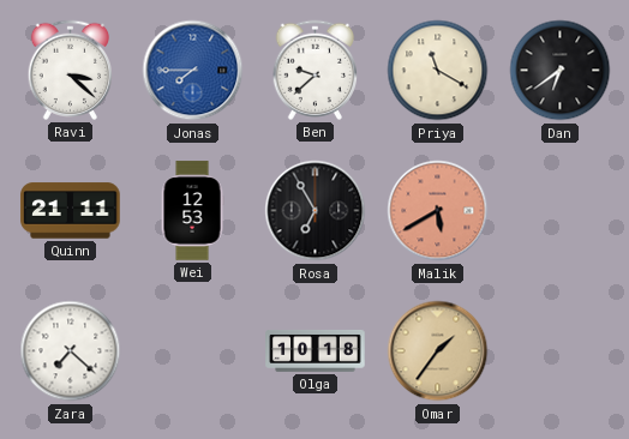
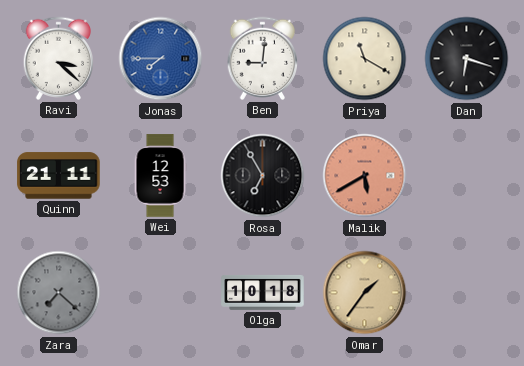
Ben: 9:38 -> 9:01 (262, 58)
Dan: 6:39 -> 6:18 (467, 59)
Zara dial: white -> grey (59, 293)
